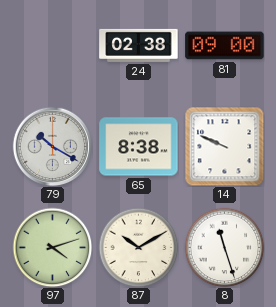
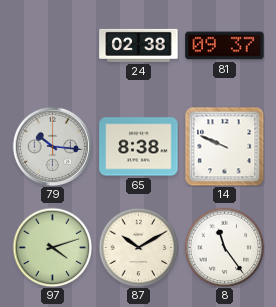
81: 09:00 -> 09:37 (225, 46)
79: 10:20 -> 10:16 (52, 146)
8: 11:27 -> 11:24 (224, 247)
